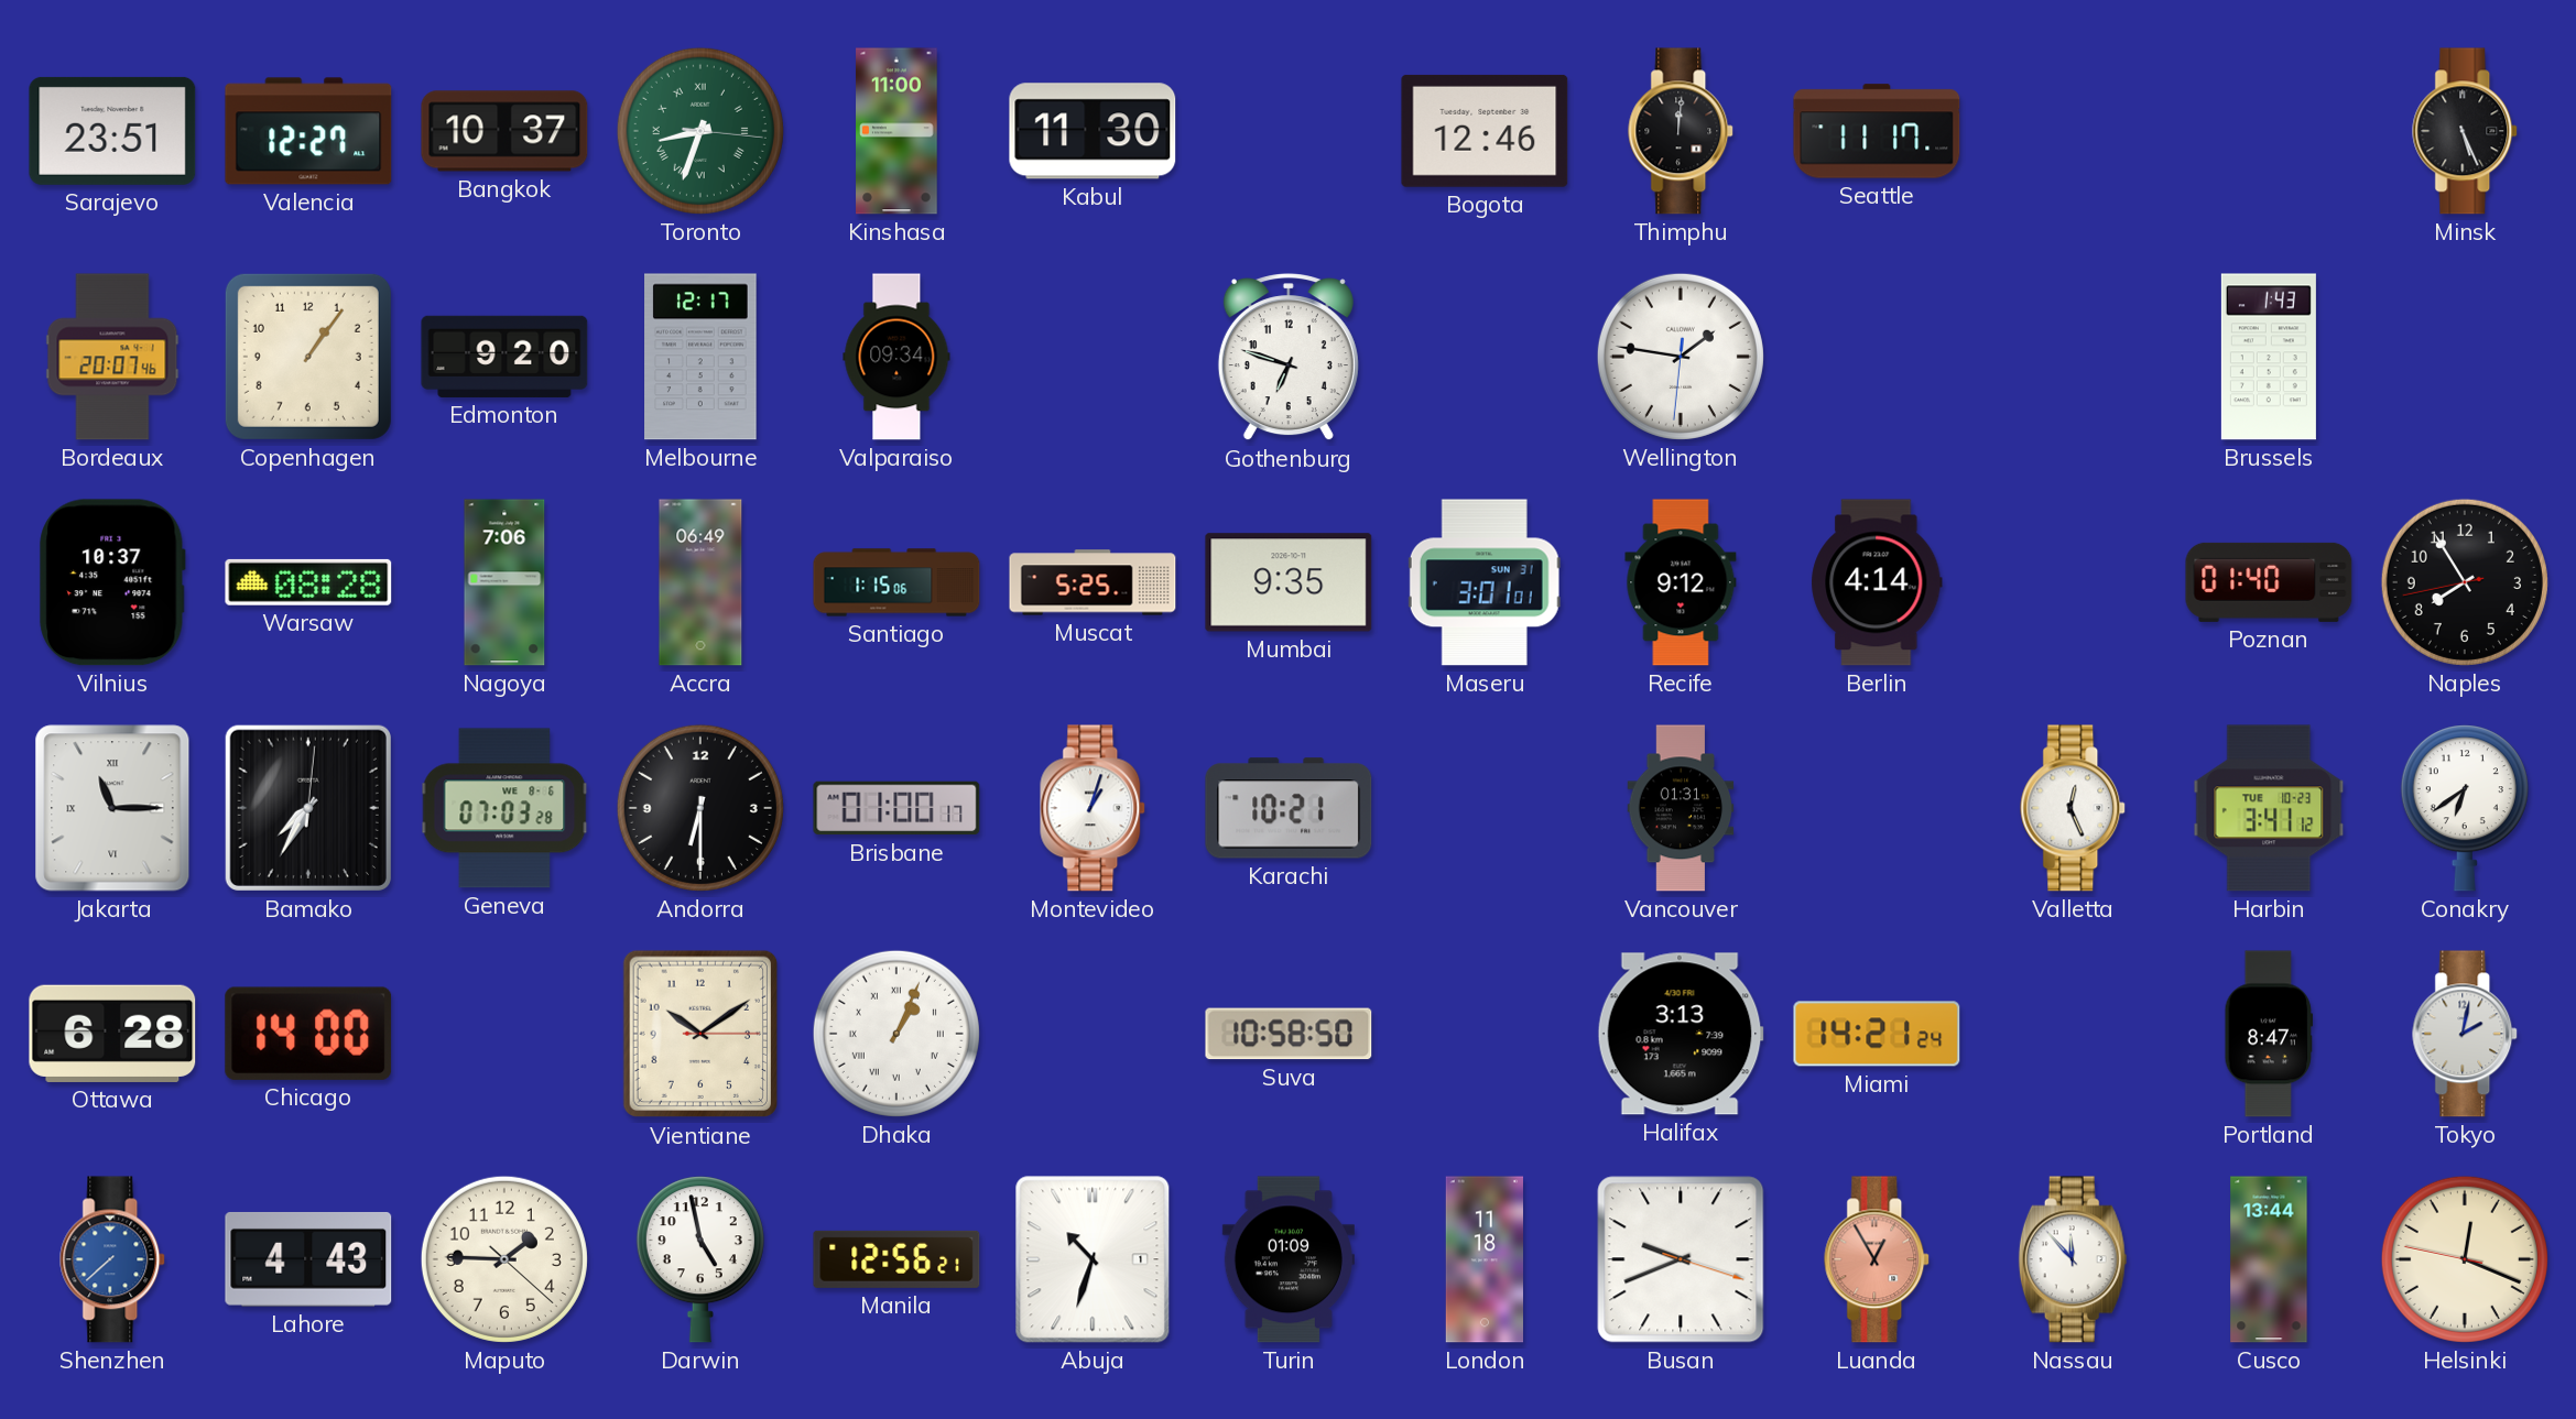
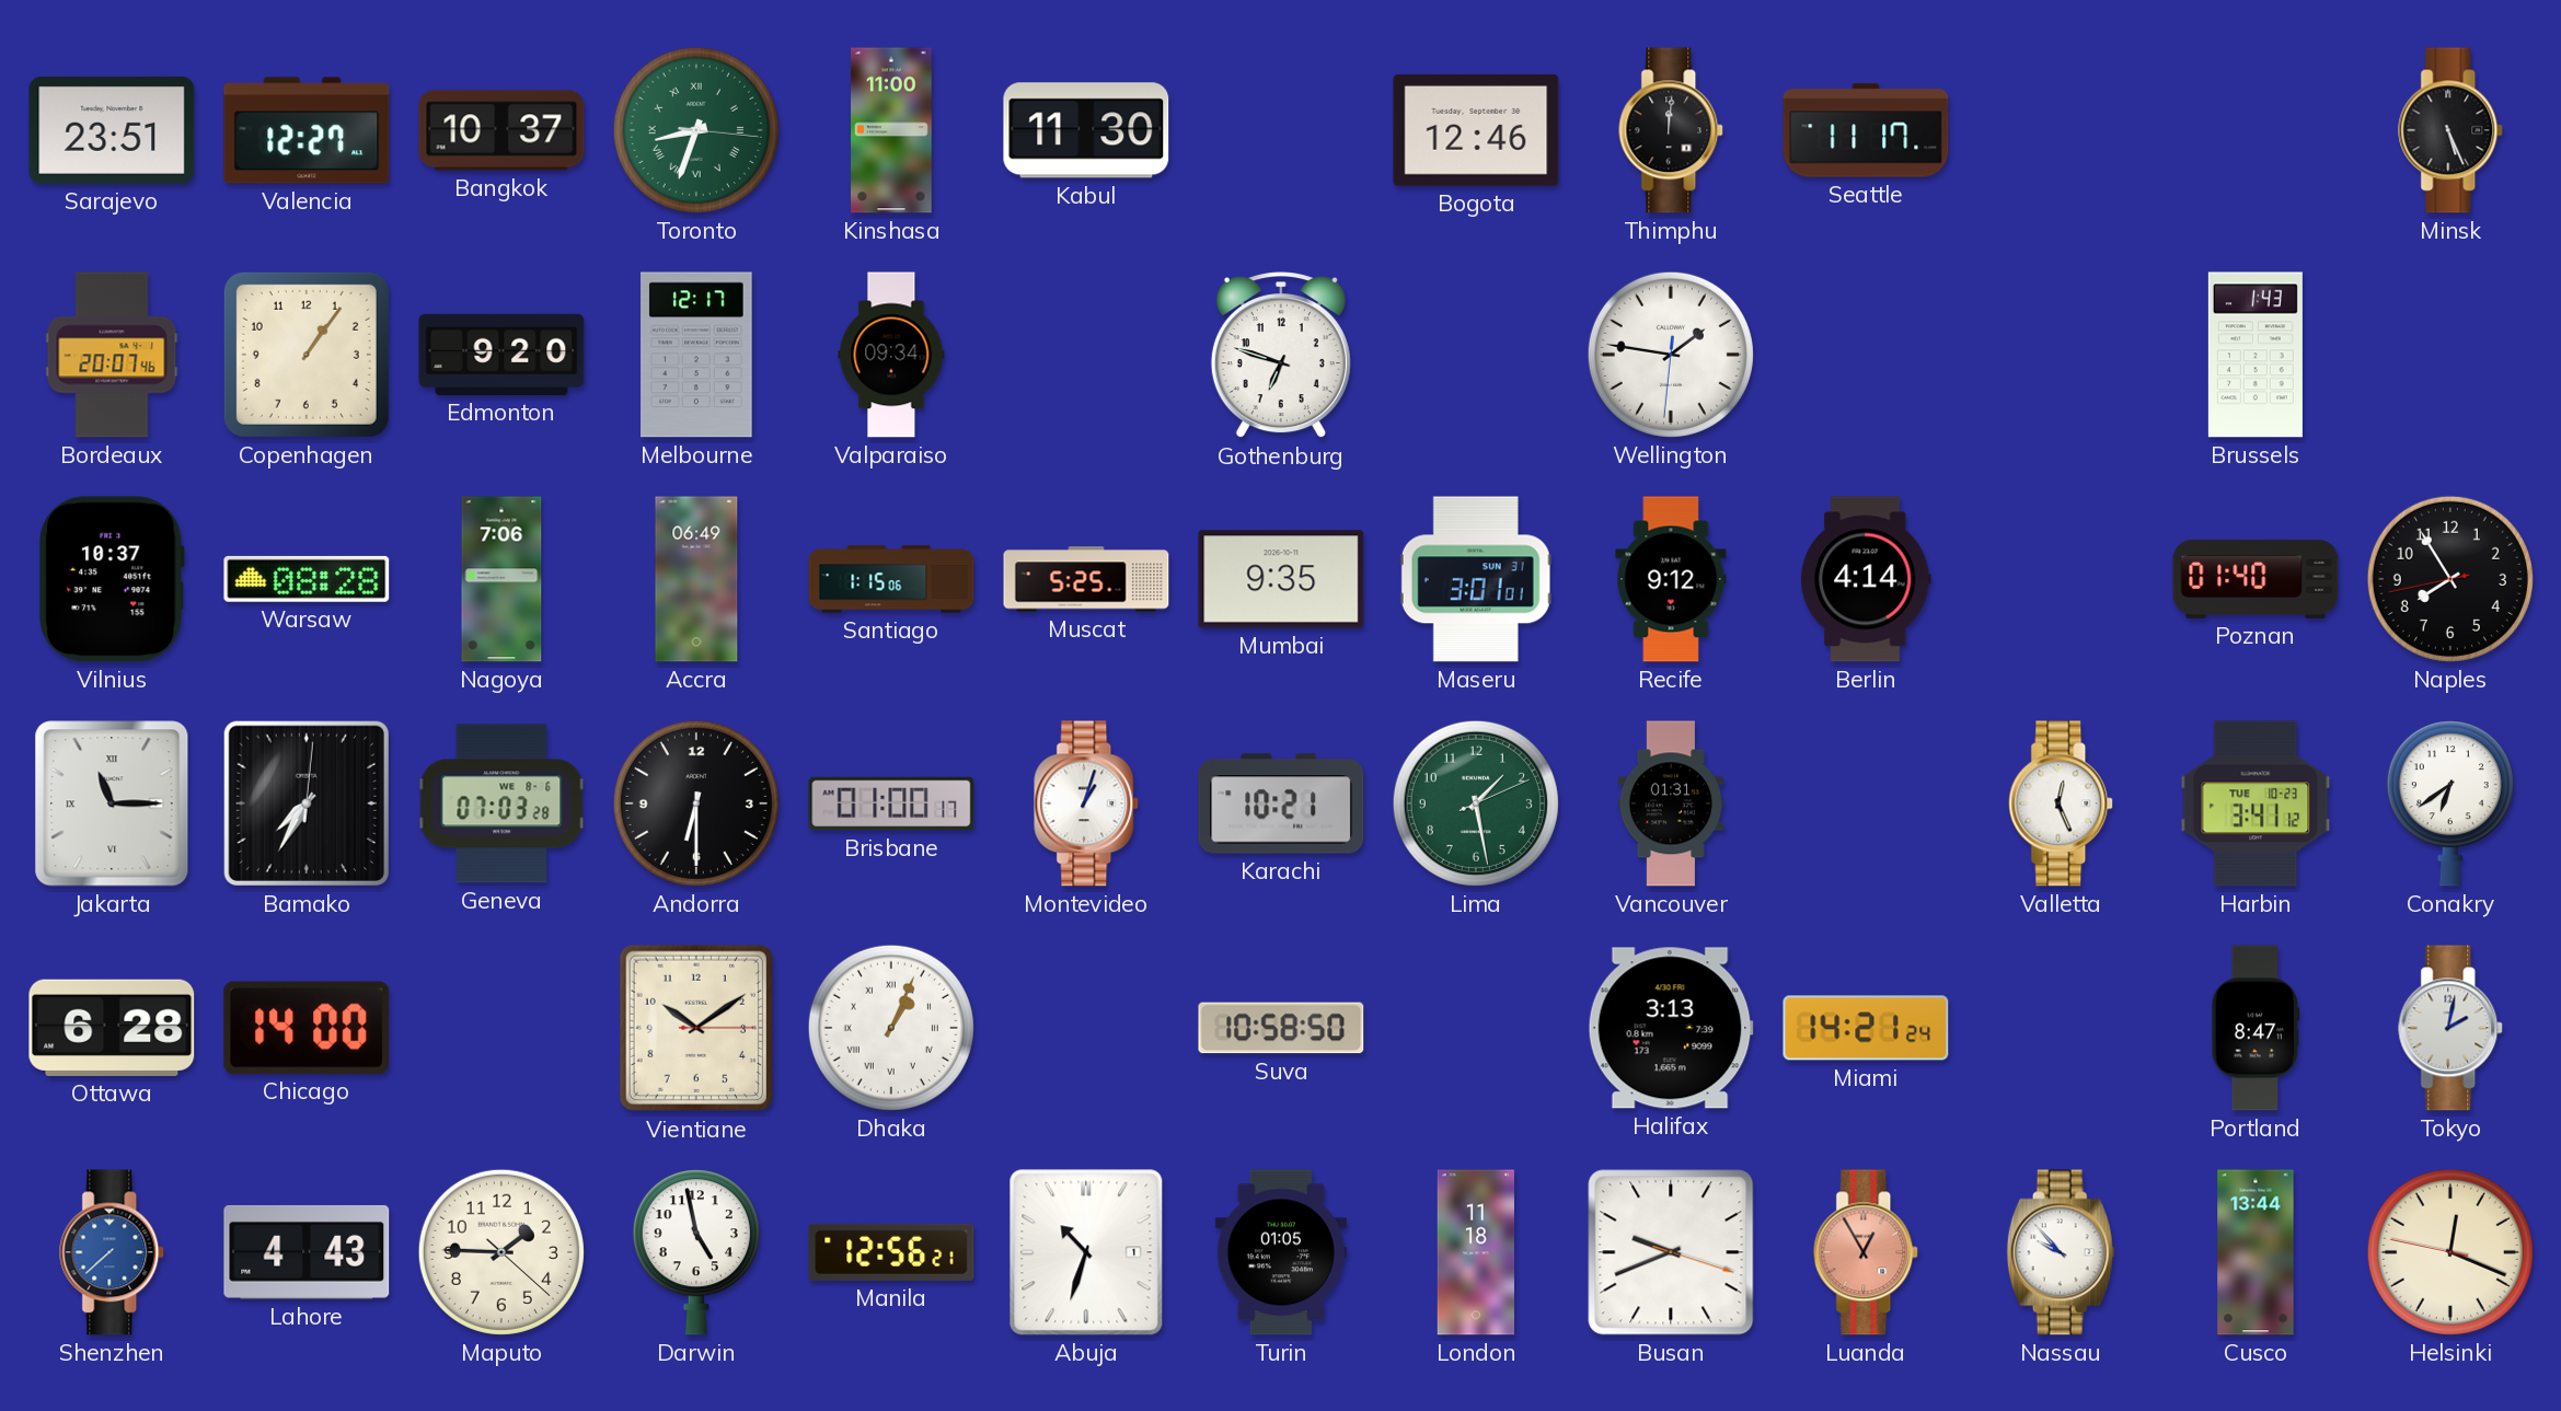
Lima: none -> 1:28 (1476, 803)
Turin: 01:09 -> 01:05 (1281, 1252)
Nassau: 11:53 -> 9:53 (2061, 1252)
